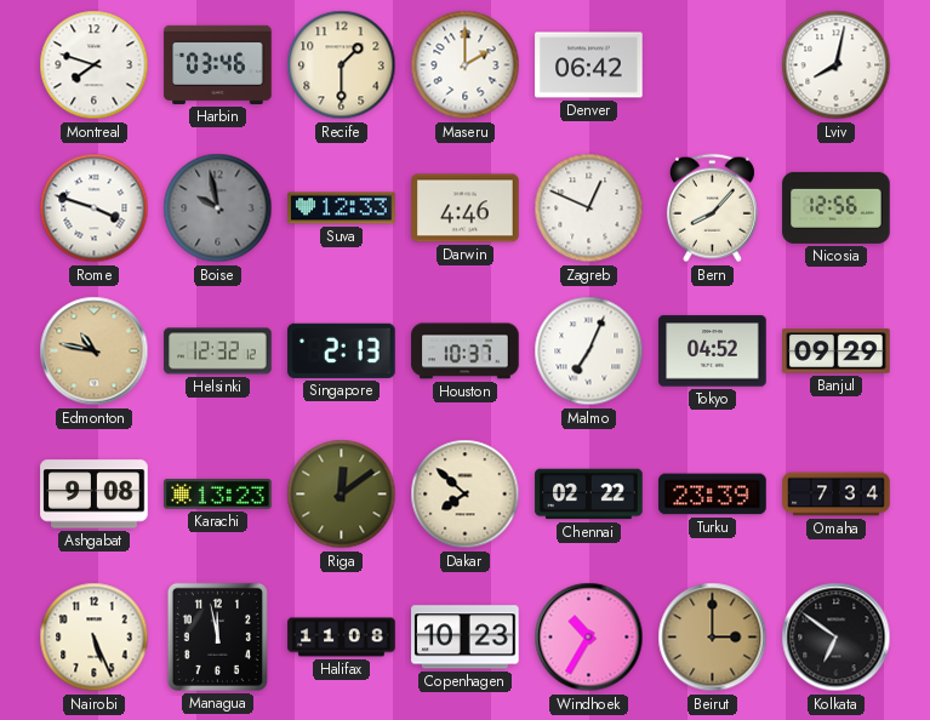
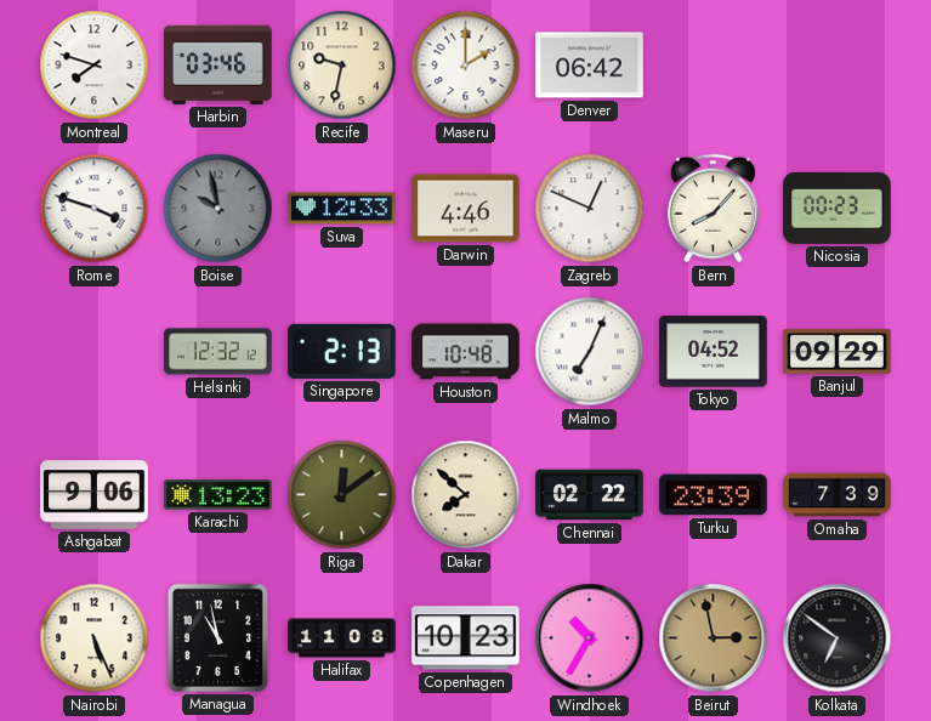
Recife: 1:30 -> 9:32 (342, 66)
Lviv: 8:02 -> none (837, 65)
Nicosia: 12:56 -> 00:23 (838, 208)
Edmonton: 10:47 -> none (95, 352)
Houston: 10:37 -> 10:48 (466, 352)
Ashgabat: 9:08 -> 9:06 (95, 495)
Omaha: 7:34 -> 7:39 (838, 495)
Managua: 11:58 -> 10:58 (217, 637)
Beirut: 3:00 -> 2:58 (714, 638)
